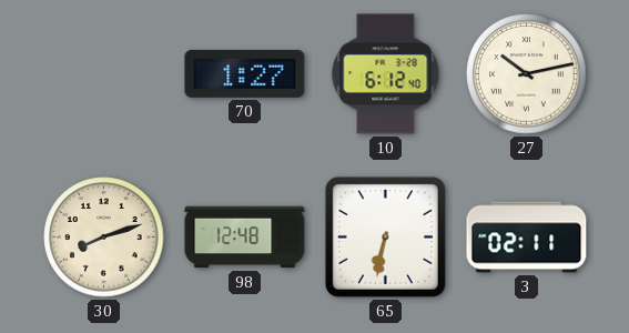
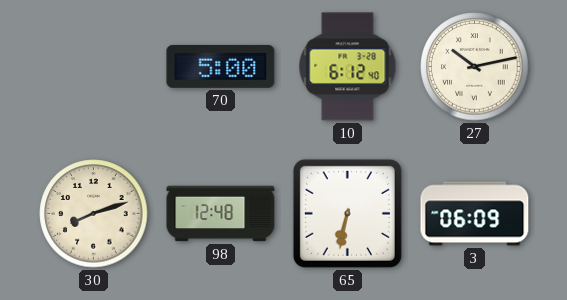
70: 1:27 -> 5:00 (221, 66)
3: 02:11 -> 06:09 (475, 214)
